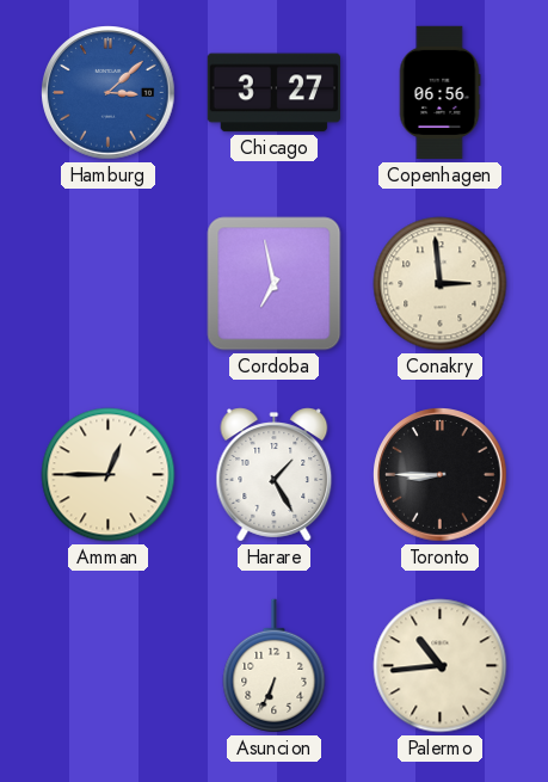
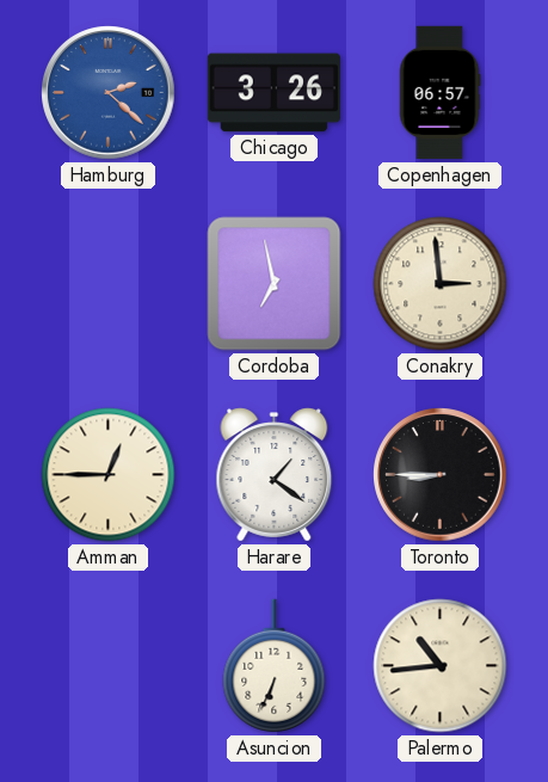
Hamburg: 3:08 -> 2:22 (109, 93)
Chicago: 3:27 -> 3:26 (273, 93)
Copenhagen: 06:56 -> 06:57 (439, 93)
Harare: 1:25 -> 1:21 (275, 475)
